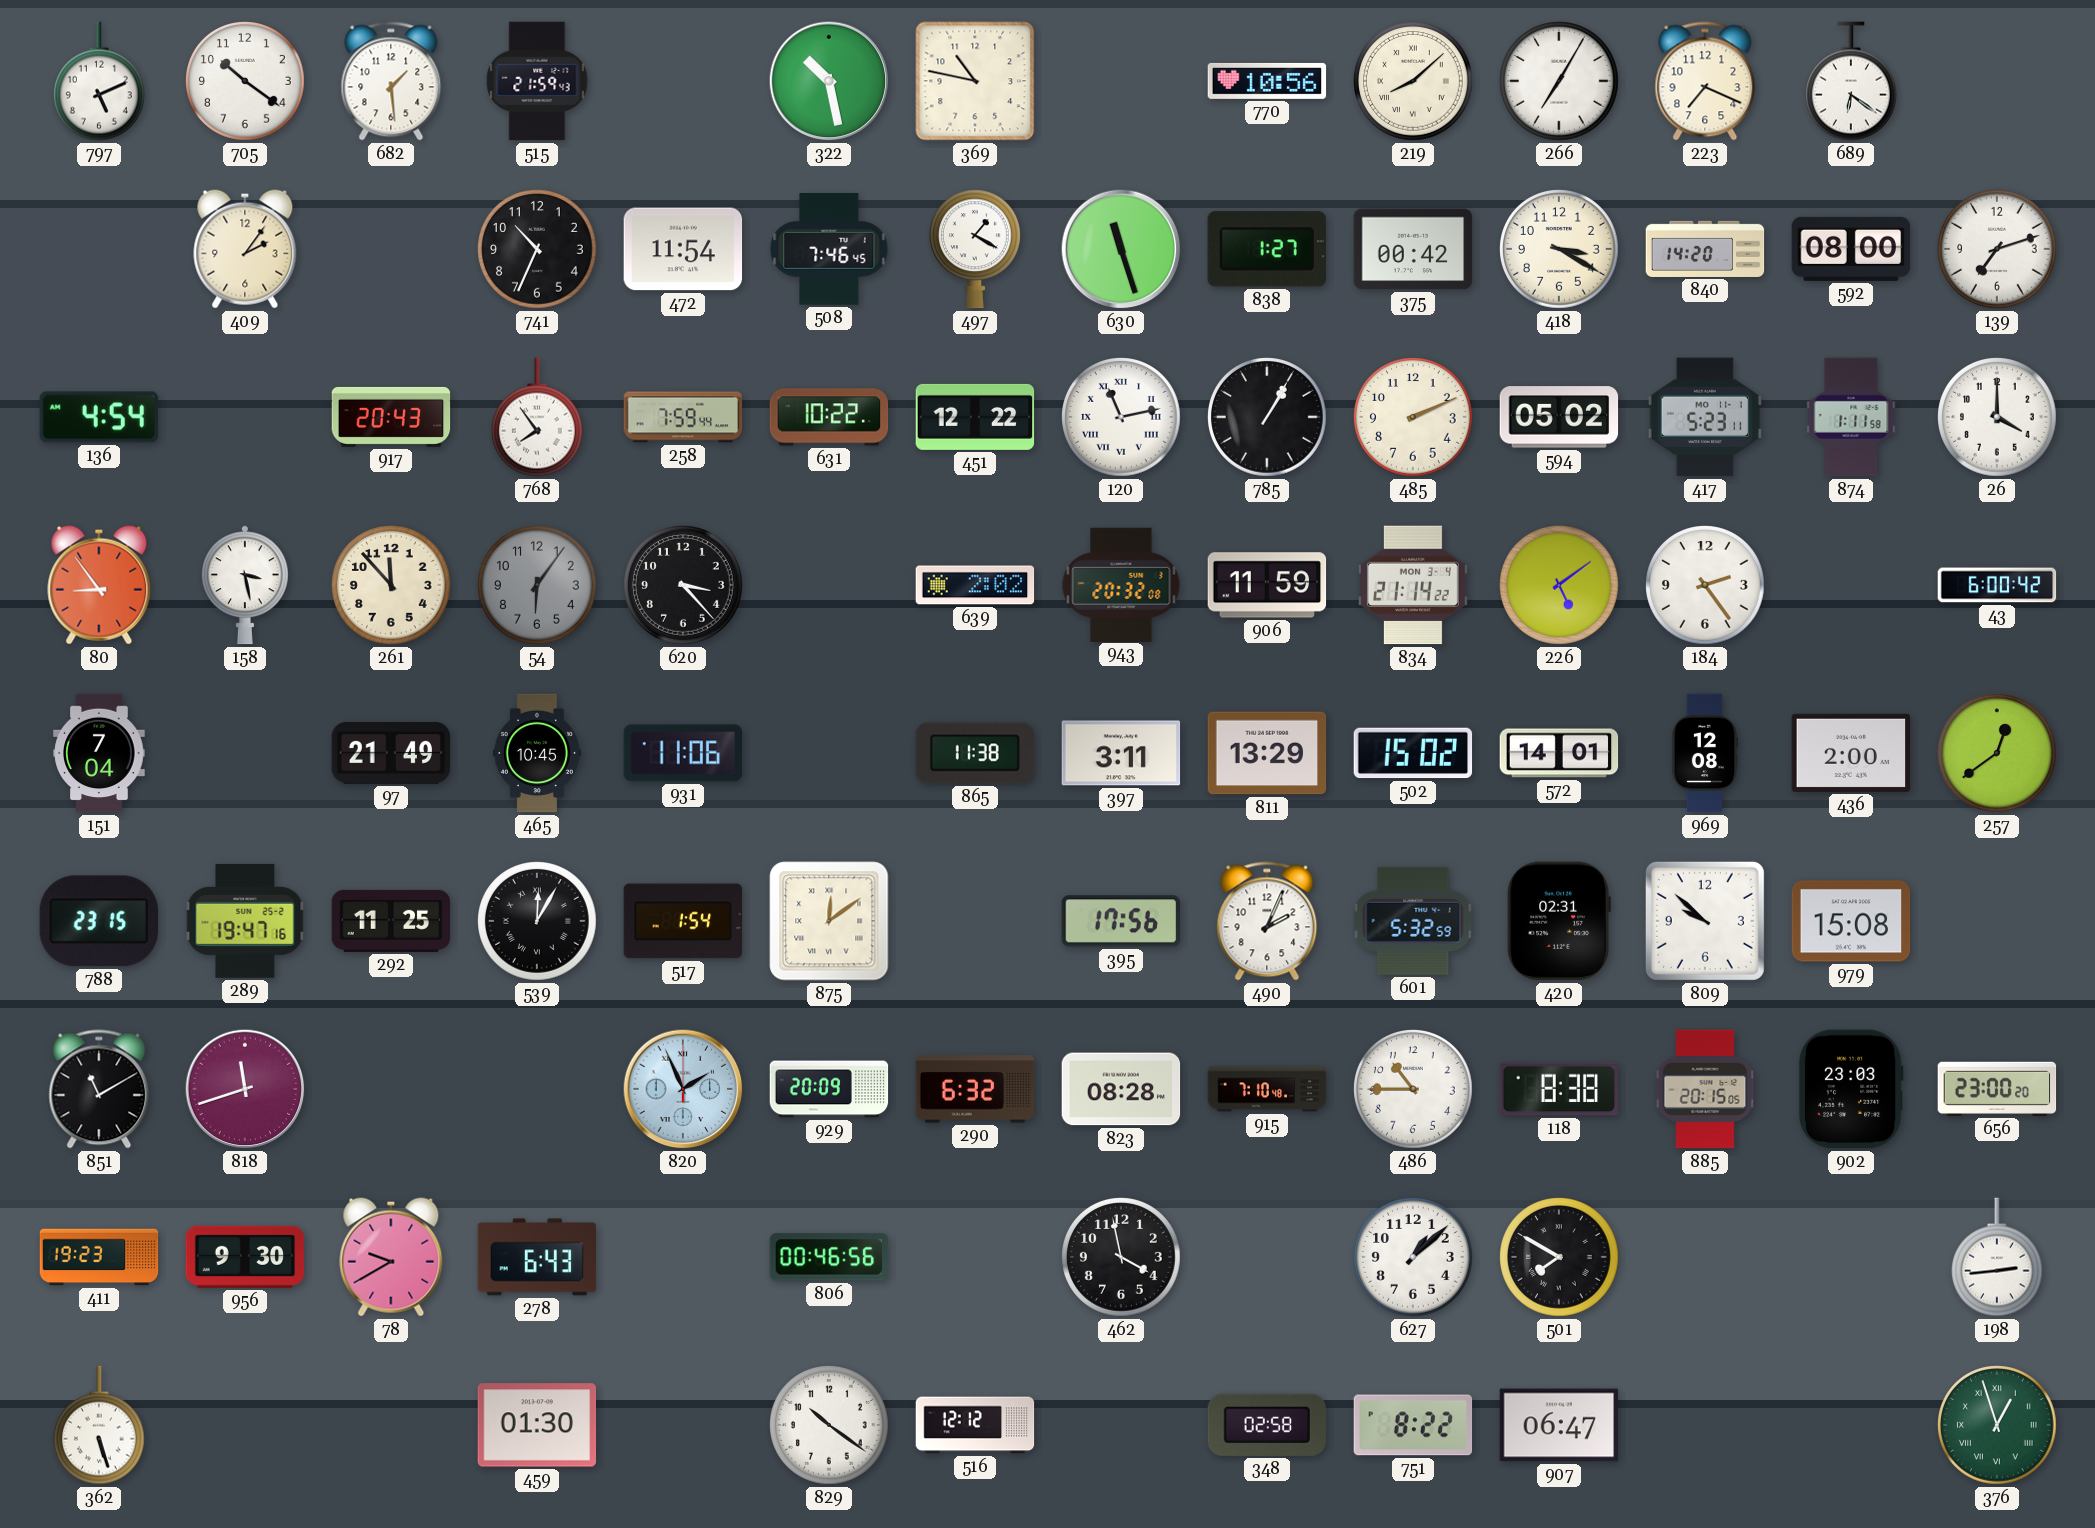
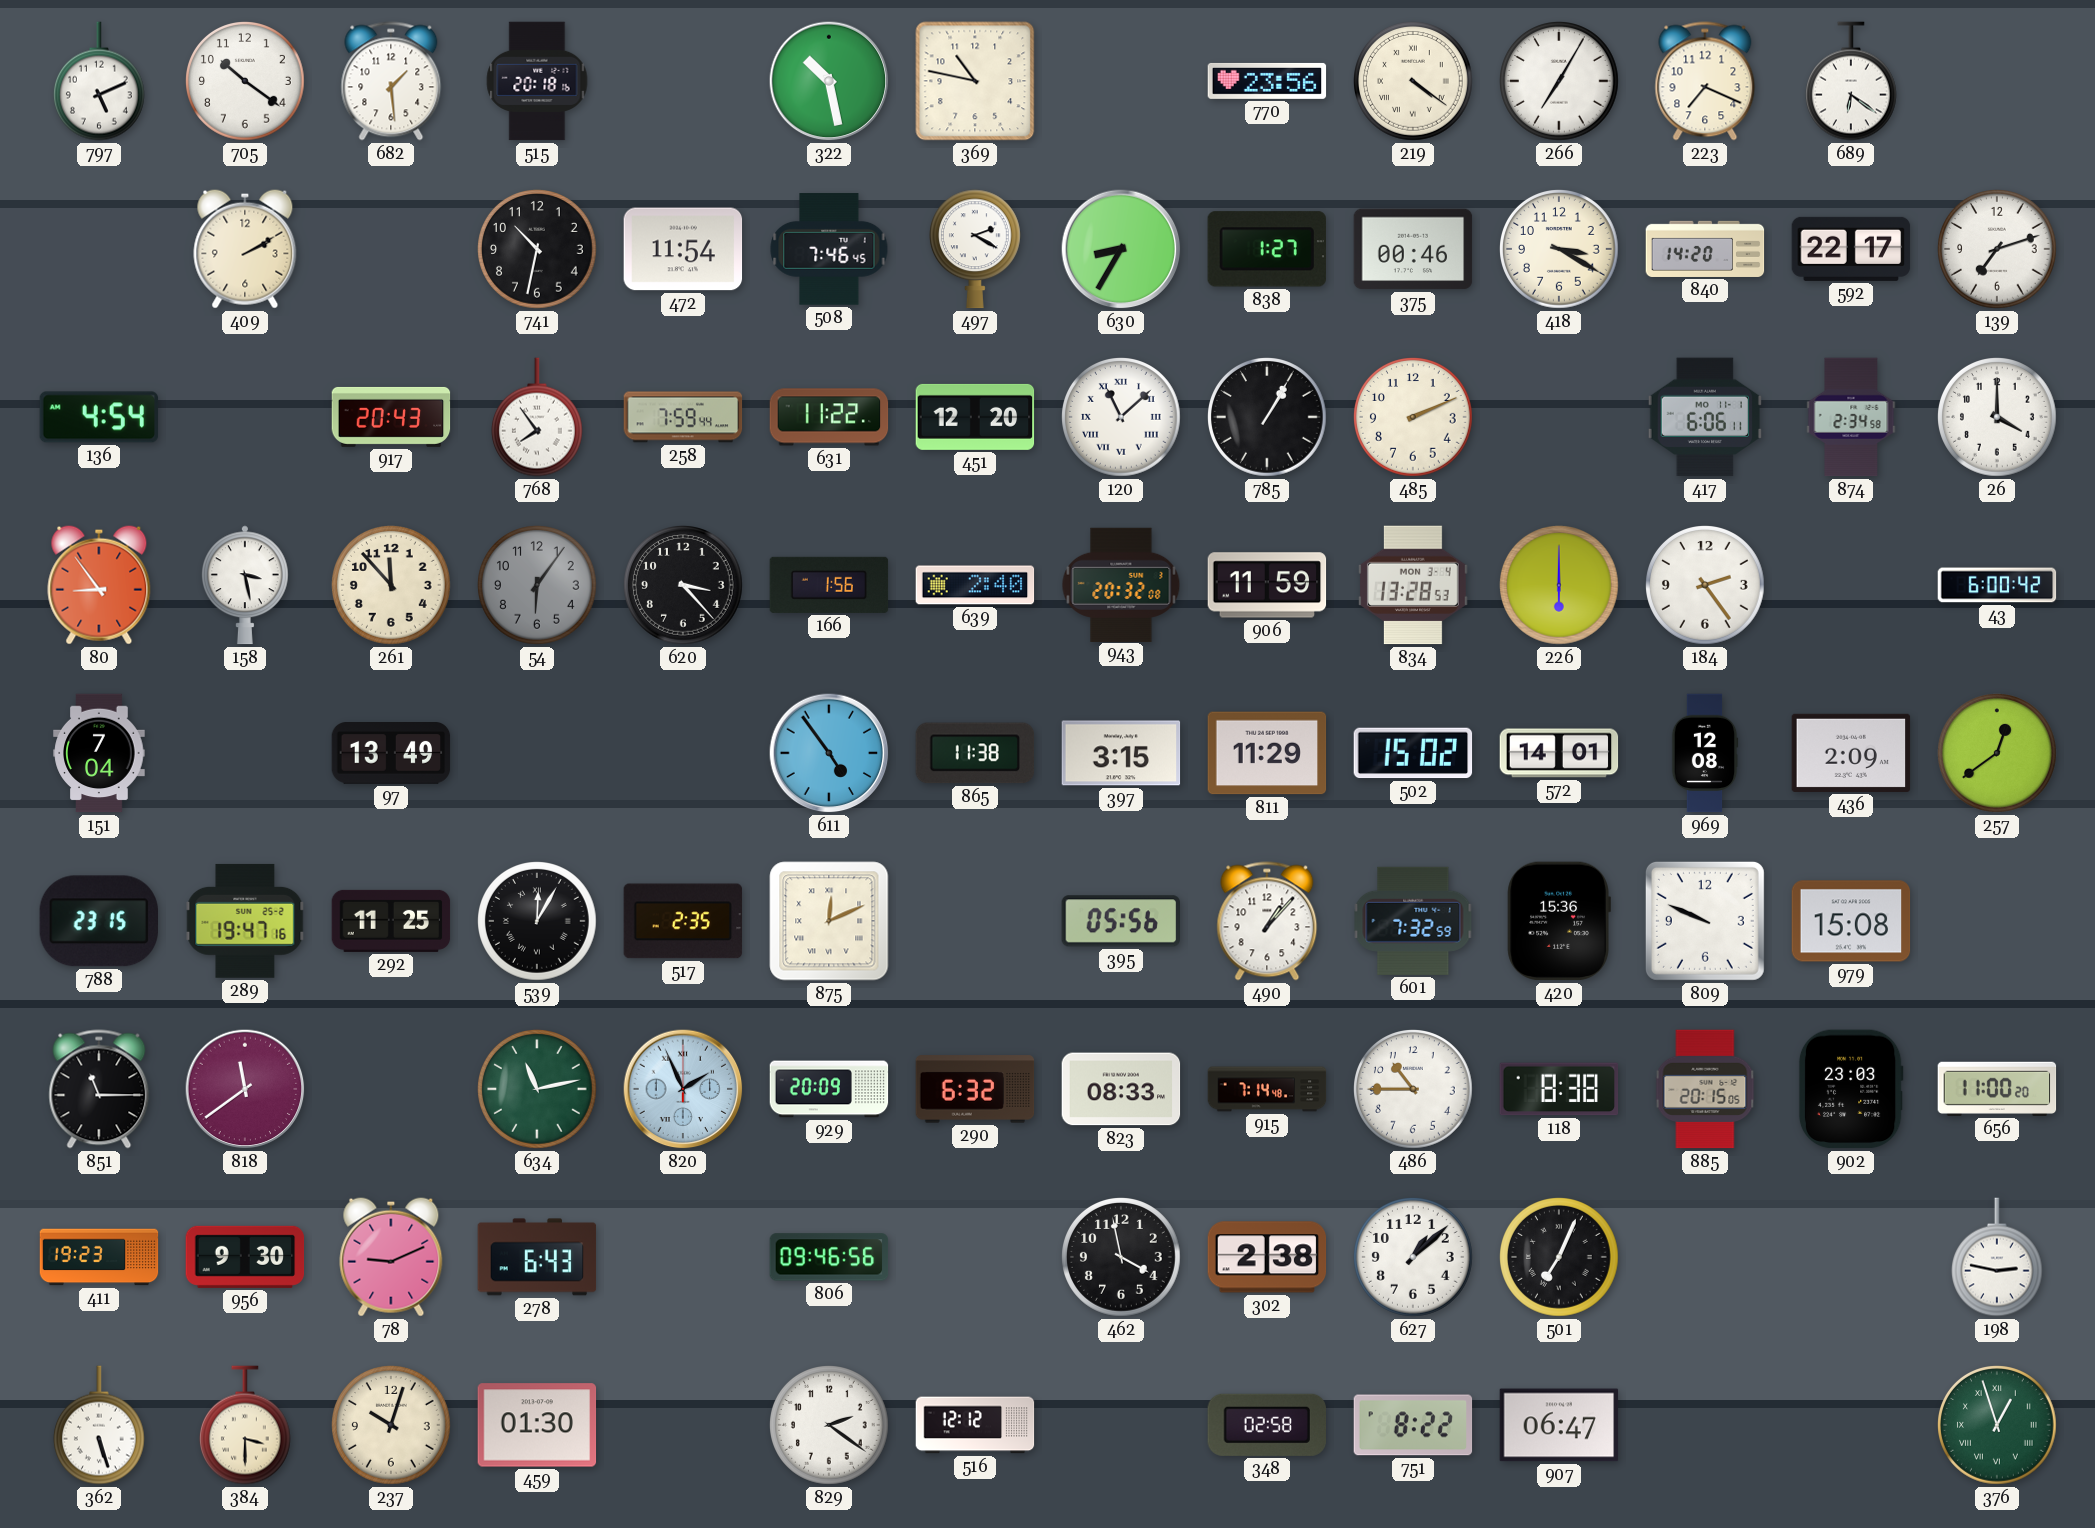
515: 21:59 -> 20:18 (537, 81)
770: 10:56 -> 23:56 (1267, 81)
219: 8:08 -> 4:21 (1414, 82)
409: 2:06 -> 2:10 (245, 249)
741: 10:34 -> 10:32 (538, 250)
497: 1:20 -> 2:20 (975, 249)
630: 11:27 -> 8:35 (1121, 249)
375: 00:42 -> 00:46 (1413, 249)
592: 08:00 -> 22:17 (1851, 249)
631: 10:22 -> 11:22 (829, 417)
451: 12:22 -> 12:20 (975, 417)
120: 11:13 -> 11:08 (1122, 418)
594: 05:02 -> none (1559, 417)
417: 5:23 -> 6:06 (1705, 417)
874: 1:11 -> 2:34 (1851, 417)
166: none -> 1:56 (829, 585)
639: 2:02 -> 2:40 (975, 585)
834: 21:14 -> 13:28 (1413, 585)
226: 5:09 -> 6:00 (1560, 586)
97: 21:49 -> 13:49 (391, 753)
465: 10:45 -> none (537, 753)
931: 11:06 -> none (683, 753)
611: none -> 4:54 (829, 753)
397: 3:11 -> 3:15 (1121, 753)
811: 13:29 -> 11:29 (1267, 753)
436: 2:00 -> 2:09 (1851, 753)
517: 1:54 -> 2:35 (683, 921)
875: 12:09 -> 12:11 (829, 921)
395: 17:56 -> 05:56 (1121, 921)
490: 2:04 -> 1:07 (1267, 921)
601: 5:32 -> 7:32 (1413, 921)
420: 02:31 -> 15:36 (1559, 921)
809: 9:52 -> 9:49 (1705, 921)
851: 11:10 -> 11:15 (99, 1089)
818: 11:42 -> 11:39 (245, 1089)
634: none -> 11:13 (538, 1090)
823: 08:28 -> 08:33 (1121, 1089)
915: 7:10 -> 7:14 (1267, 1089)
656: 23:00 -> 11:00 (1997, 1089)
78: 9:40 -> 9:11 (391, 1257)
806: 00:46 -> 09:46 (829, 1257)
302: none -> 2:38 (1267, 1257)
501: 7:50 -> 7:04 (1560, 1258)
198: 2:44 -> 2:47 (1997, 1257)
384: none -> 3:30 (245, 1425)
237: none -> 10:03 (392, 1426)
829: 10:21 -> 2:21 (830, 1426)
